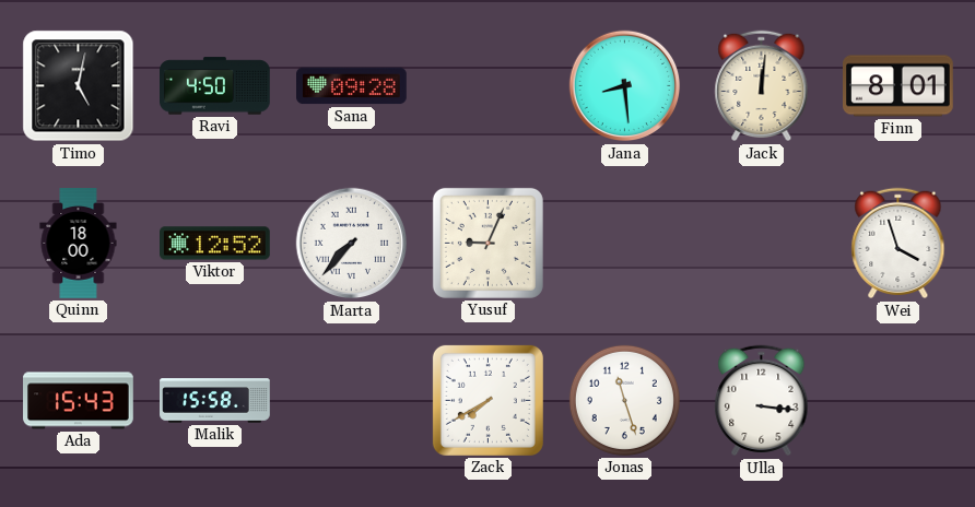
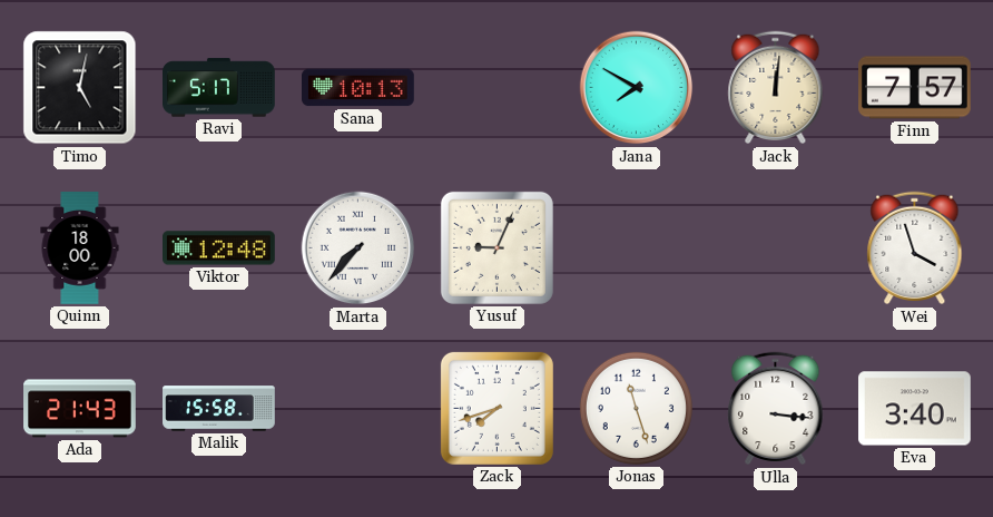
Ravi: 4:50 -> 5:17 (219, 88)
Sana: 09:28 -> 10:13 (358, 88)
Jana: 8:29 -> 7:50 (637, 88)
Finn: 8:01 -> 7:57 (915, 88)
Viktor: 12:52 -> 12:48 (219, 248)
Ada: 15:43 -> 21:43 (80, 409)
Zack: 7:40 -> 7:42 (496, 408)
Eva: none -> 3:40 (915, 409)
